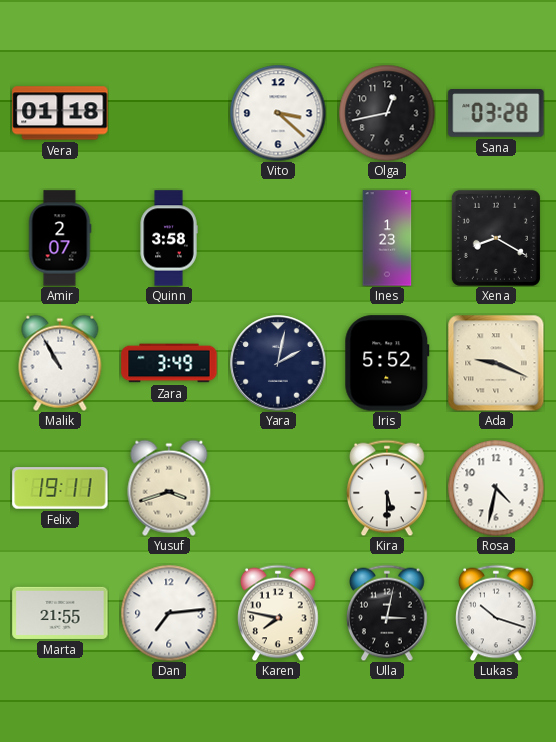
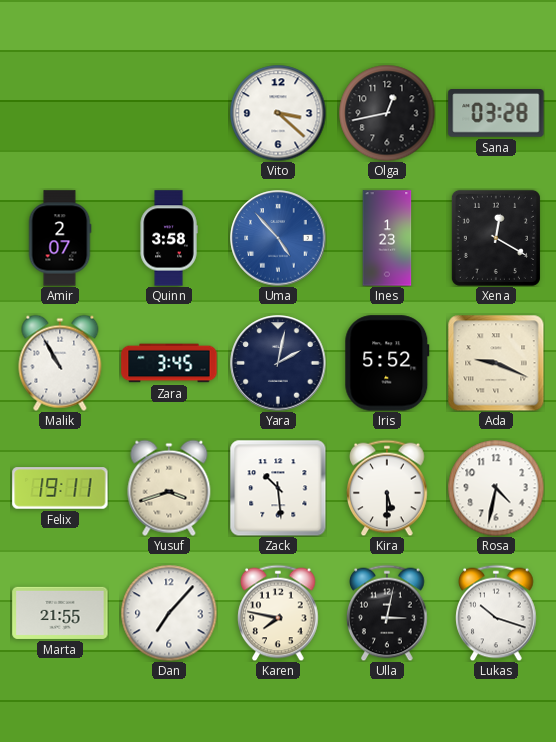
Vera: 01:18 -> none (60, 113)
Uma: none -> 4:53 (278, 238)
Xena: 8:20 -> 12:20 (496, 238)
Zara: 3:49 -> 3:45 (169, 363)
Zack: none -> 10:29 (278, 488)
Dan: 7:14 -> 7:07 (169, 613)
